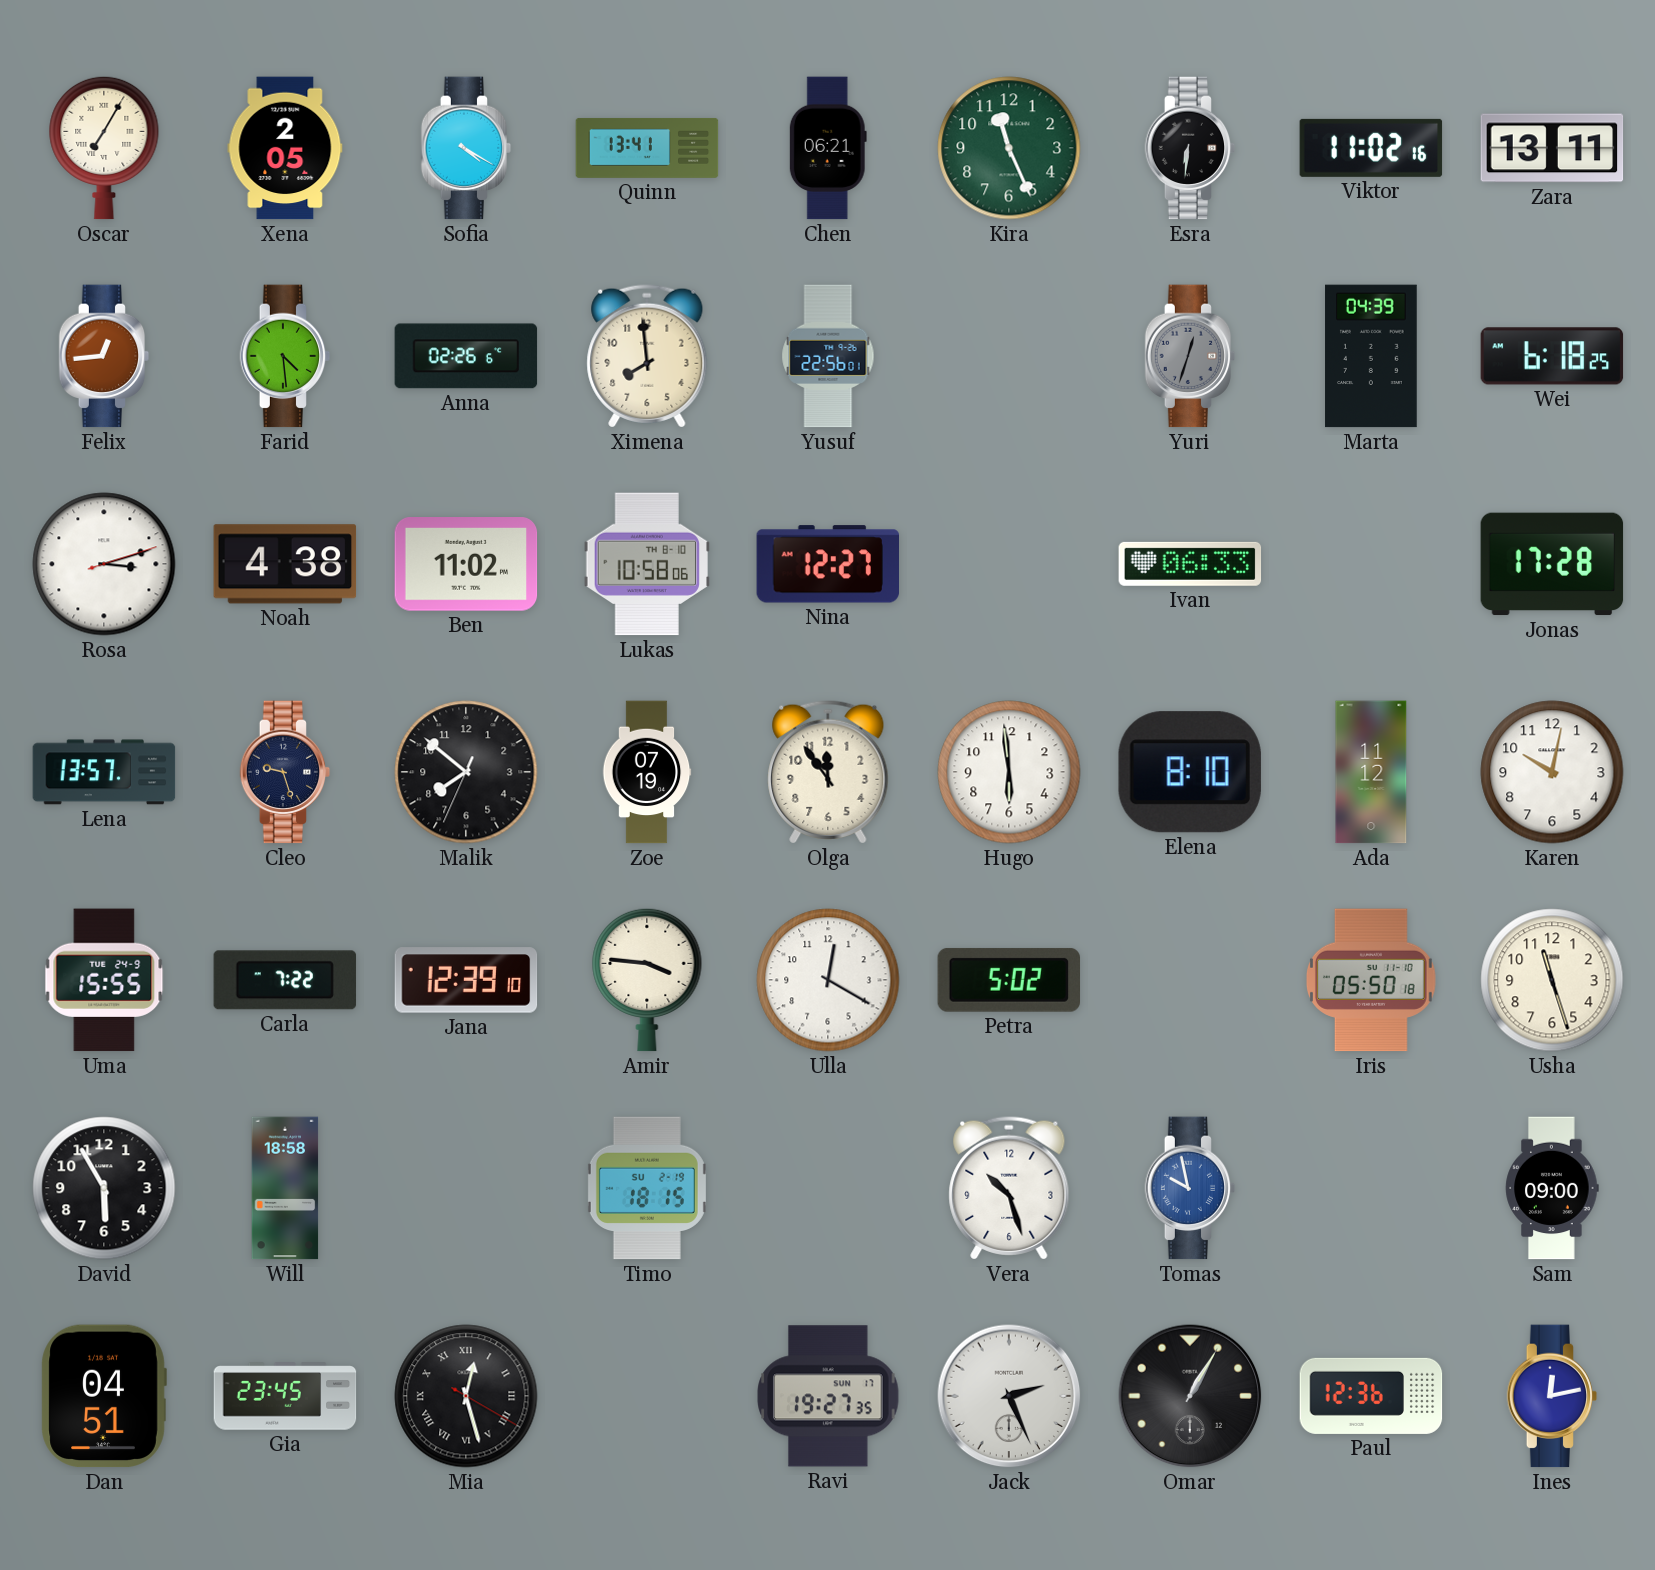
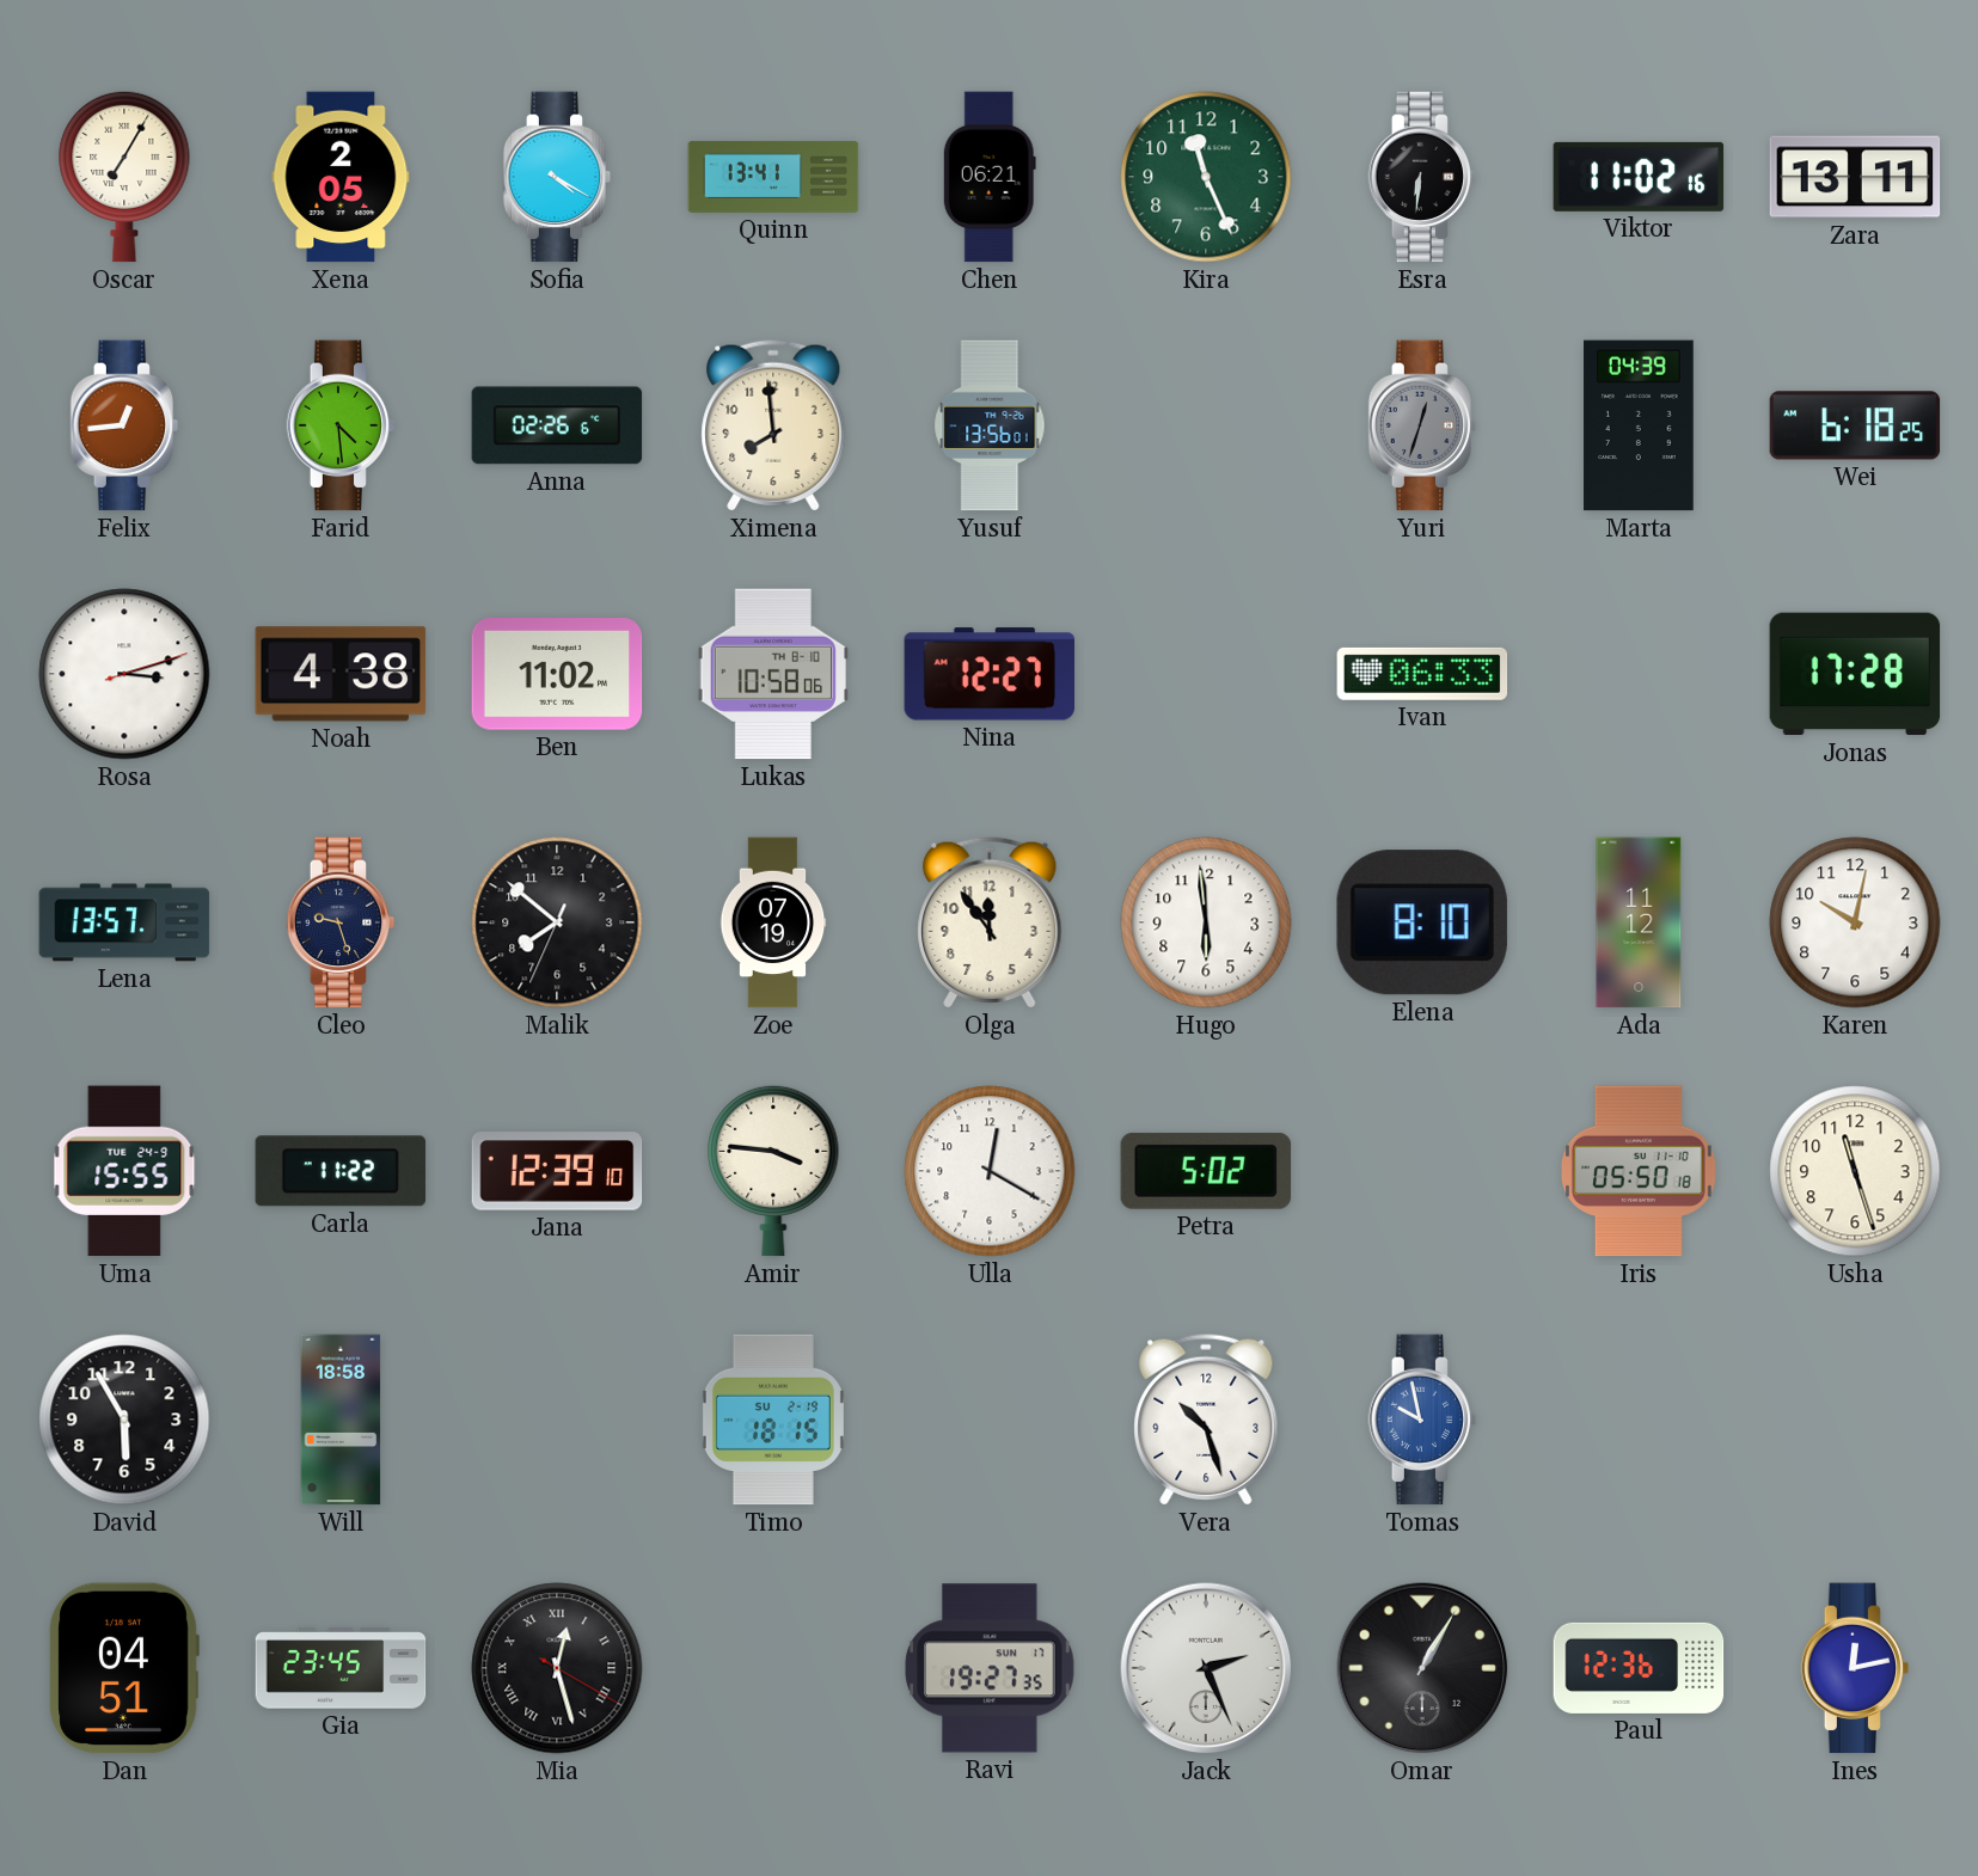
Yusuf: 22:56 -> 13:56 (990, 425)
Carla: 7:22 -> 11:22 (341, 1171)
Sam: 09:00 -> none (1552, 1188)
